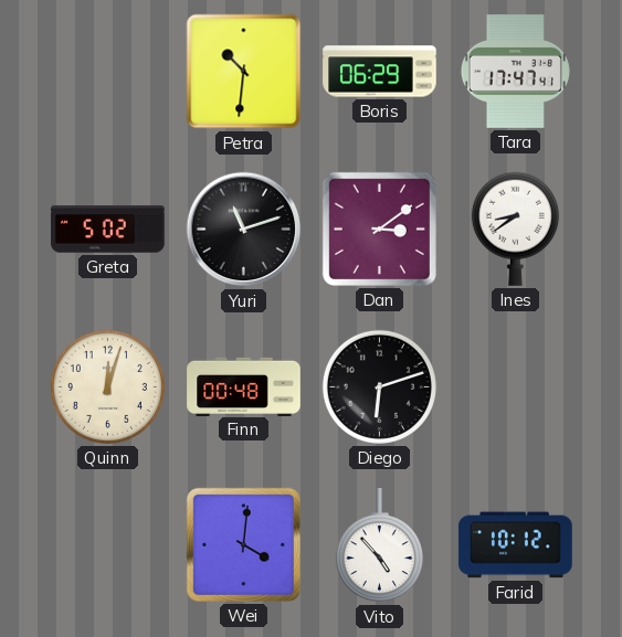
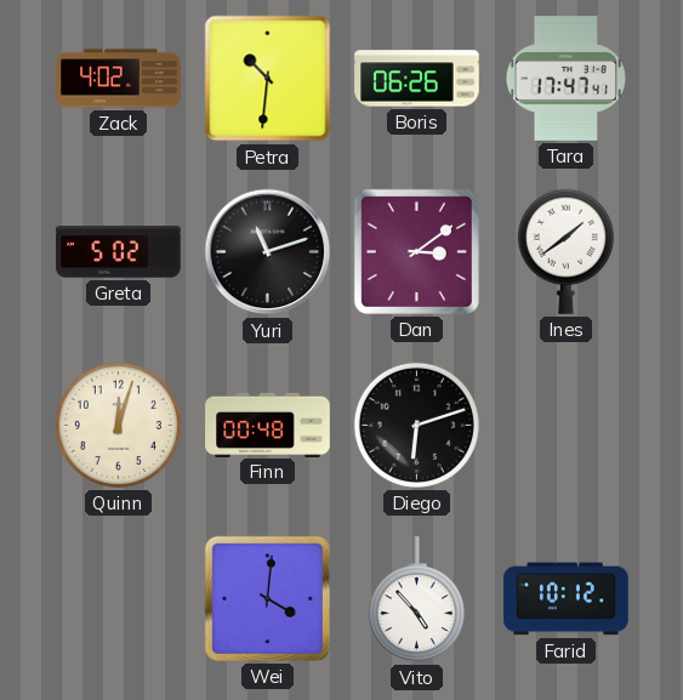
Zack: none -> 4:02 (119, 79)
Boris: 06:29 -> 06:26 (417, 79)
Ines: 8:39 -> 1:39 (565, 251)
